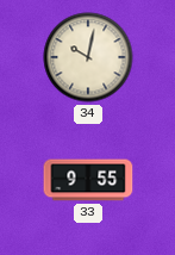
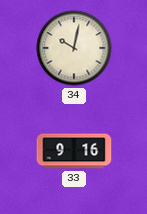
33: 9:55 -> 9:16 (74, 151)
